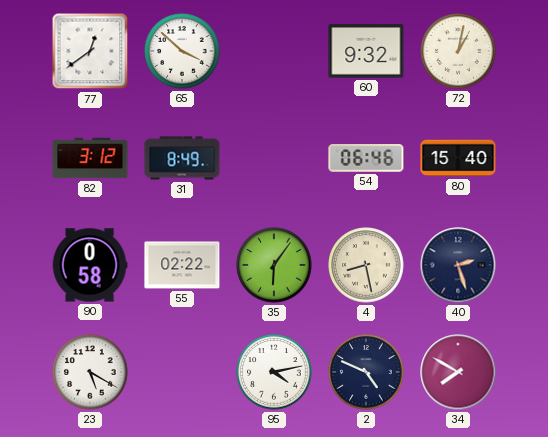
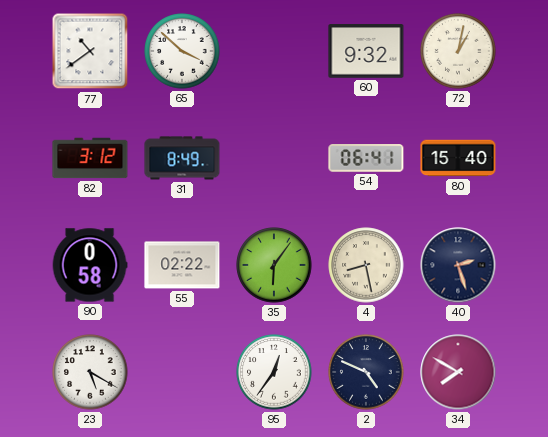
77: 12:39 -> 10:39 (90, 51)
54: 06:46 -> 06:41 (366, 159)
95: 4:13 -> 12:36 (274, 372)
